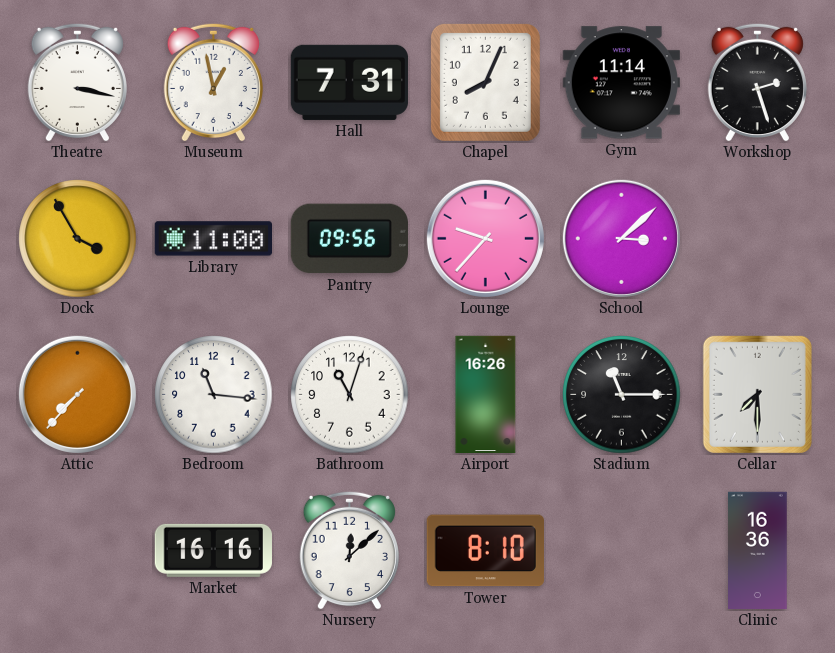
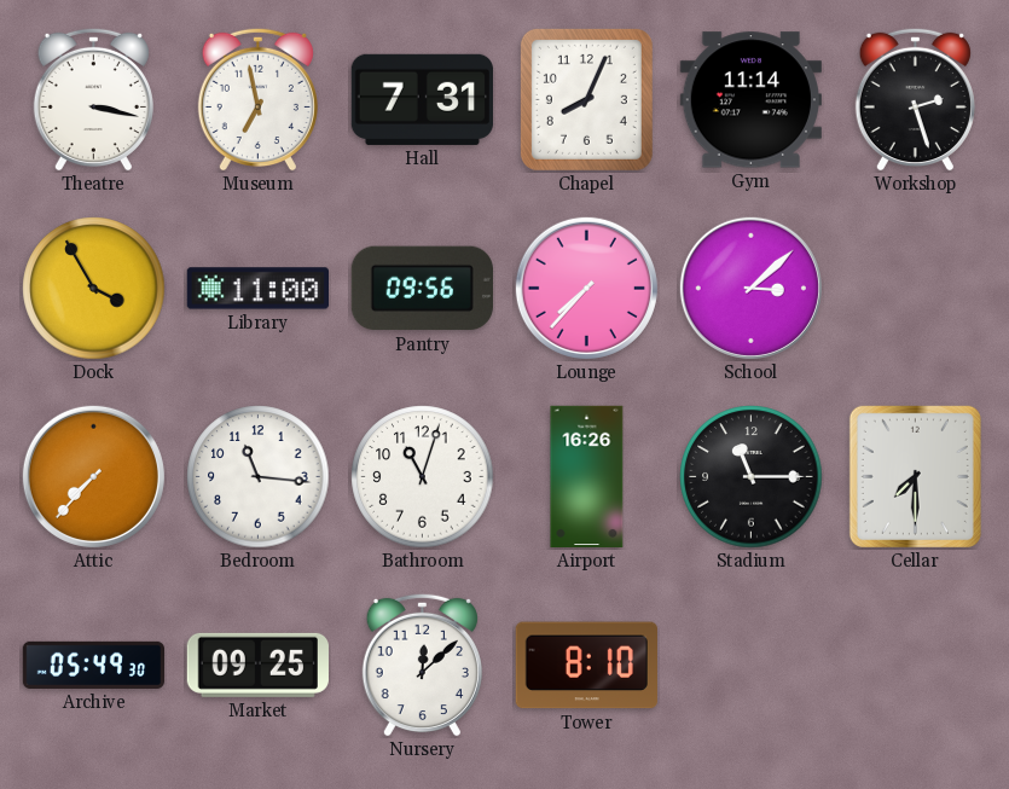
Museum: 12:58 -> 6:58 (257, 99)
Lounge: 9:37 -> 7:37 (586, 288)
Archive: none -> 05:49 (94, 665)
Market: 16:16 -> 09:25 (257, 665)
Clinic: 16:36 -> none (758, 551)
